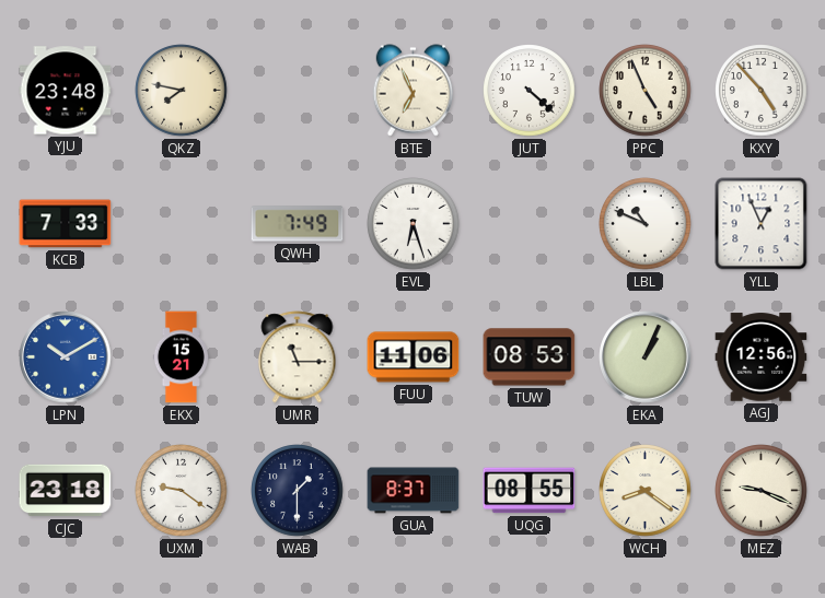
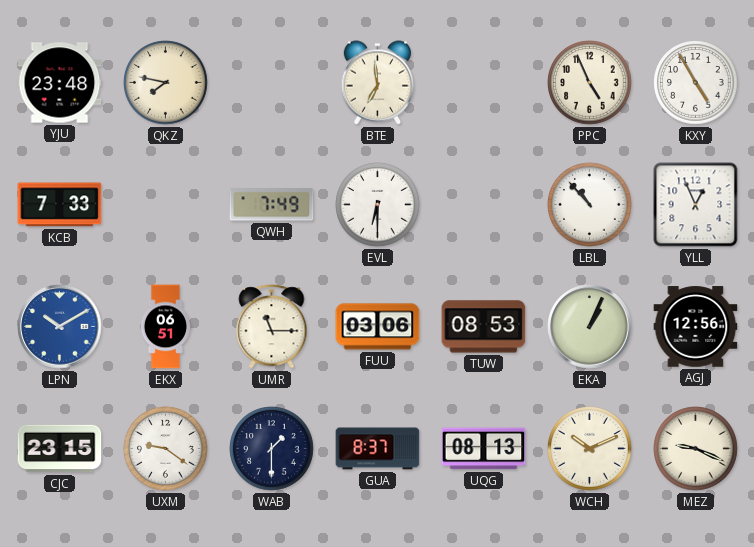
BTE: 6:56 -> 6:59 (378, 83)
JUT: 4:22 -> none (530, 91)
KXY: 4:53 -> 4:55 (696, 83)
EVL: 6:27 -> 6:30 (378, 205)
LBL: 10:49 -> 10:53 (590, 205)
EKX: 15:21 -> 06:51 (165, 327)
FUU: 11:06 -> 03:06 (378, 327)
CJC: 23:18 -> 23:15 (60, 449)
UQG: 08:55 -> 08:13 (484, 449)
WCH: 8:21 -> 10:11 (590, 449)
